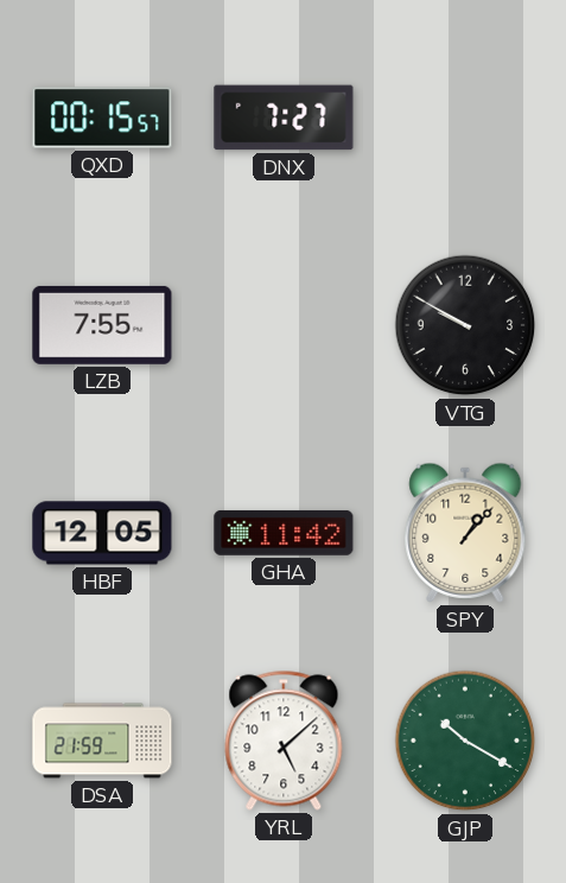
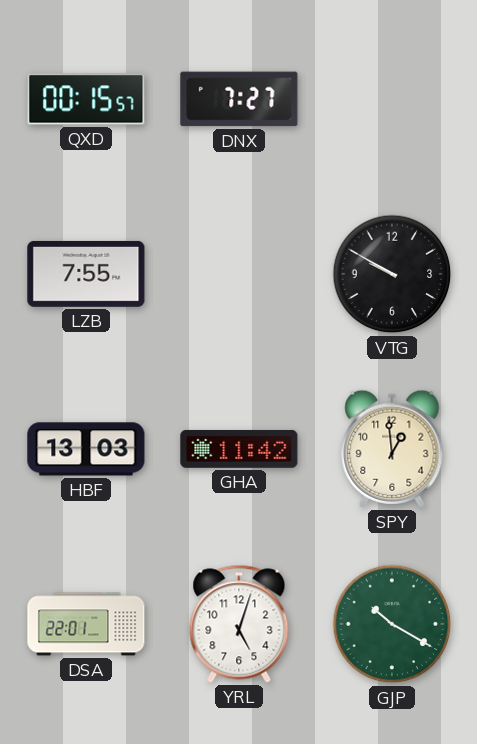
HBF: 12:05 -> 13:03 (86, 449)
SPY: 1:07 -> 12:59 (392, 449)
DSA: 21:59 -> 22:01 (86, 624)
YRL: 5:08 -> 5:03 (239, 624)
